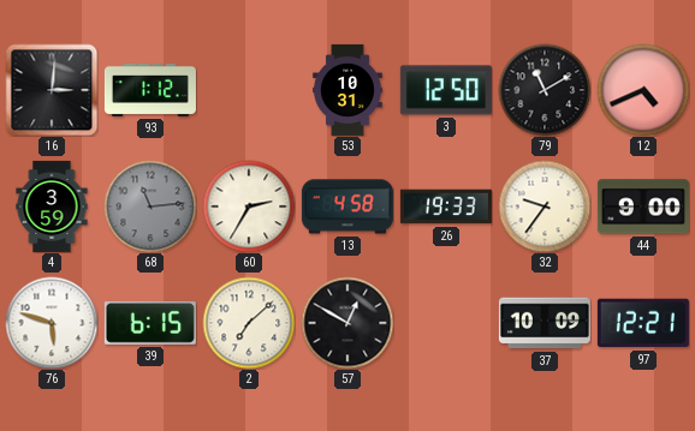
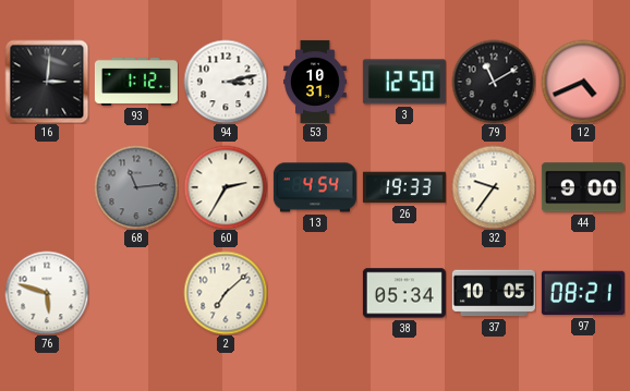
94: none -> 3:13 (226, 82)
4: 3:59 -> none (52, 206)
13: 4:58 -> 4:54 (315, 187)
39: 6:15 -> none (150, 323)
57: 12:50 -> none (348, 323)
38: none -> 05:34 (404, 293)
37: 10:09 -> 10:05 (494, 293)
97: 12:21 -> 08:21 (583, 293)
